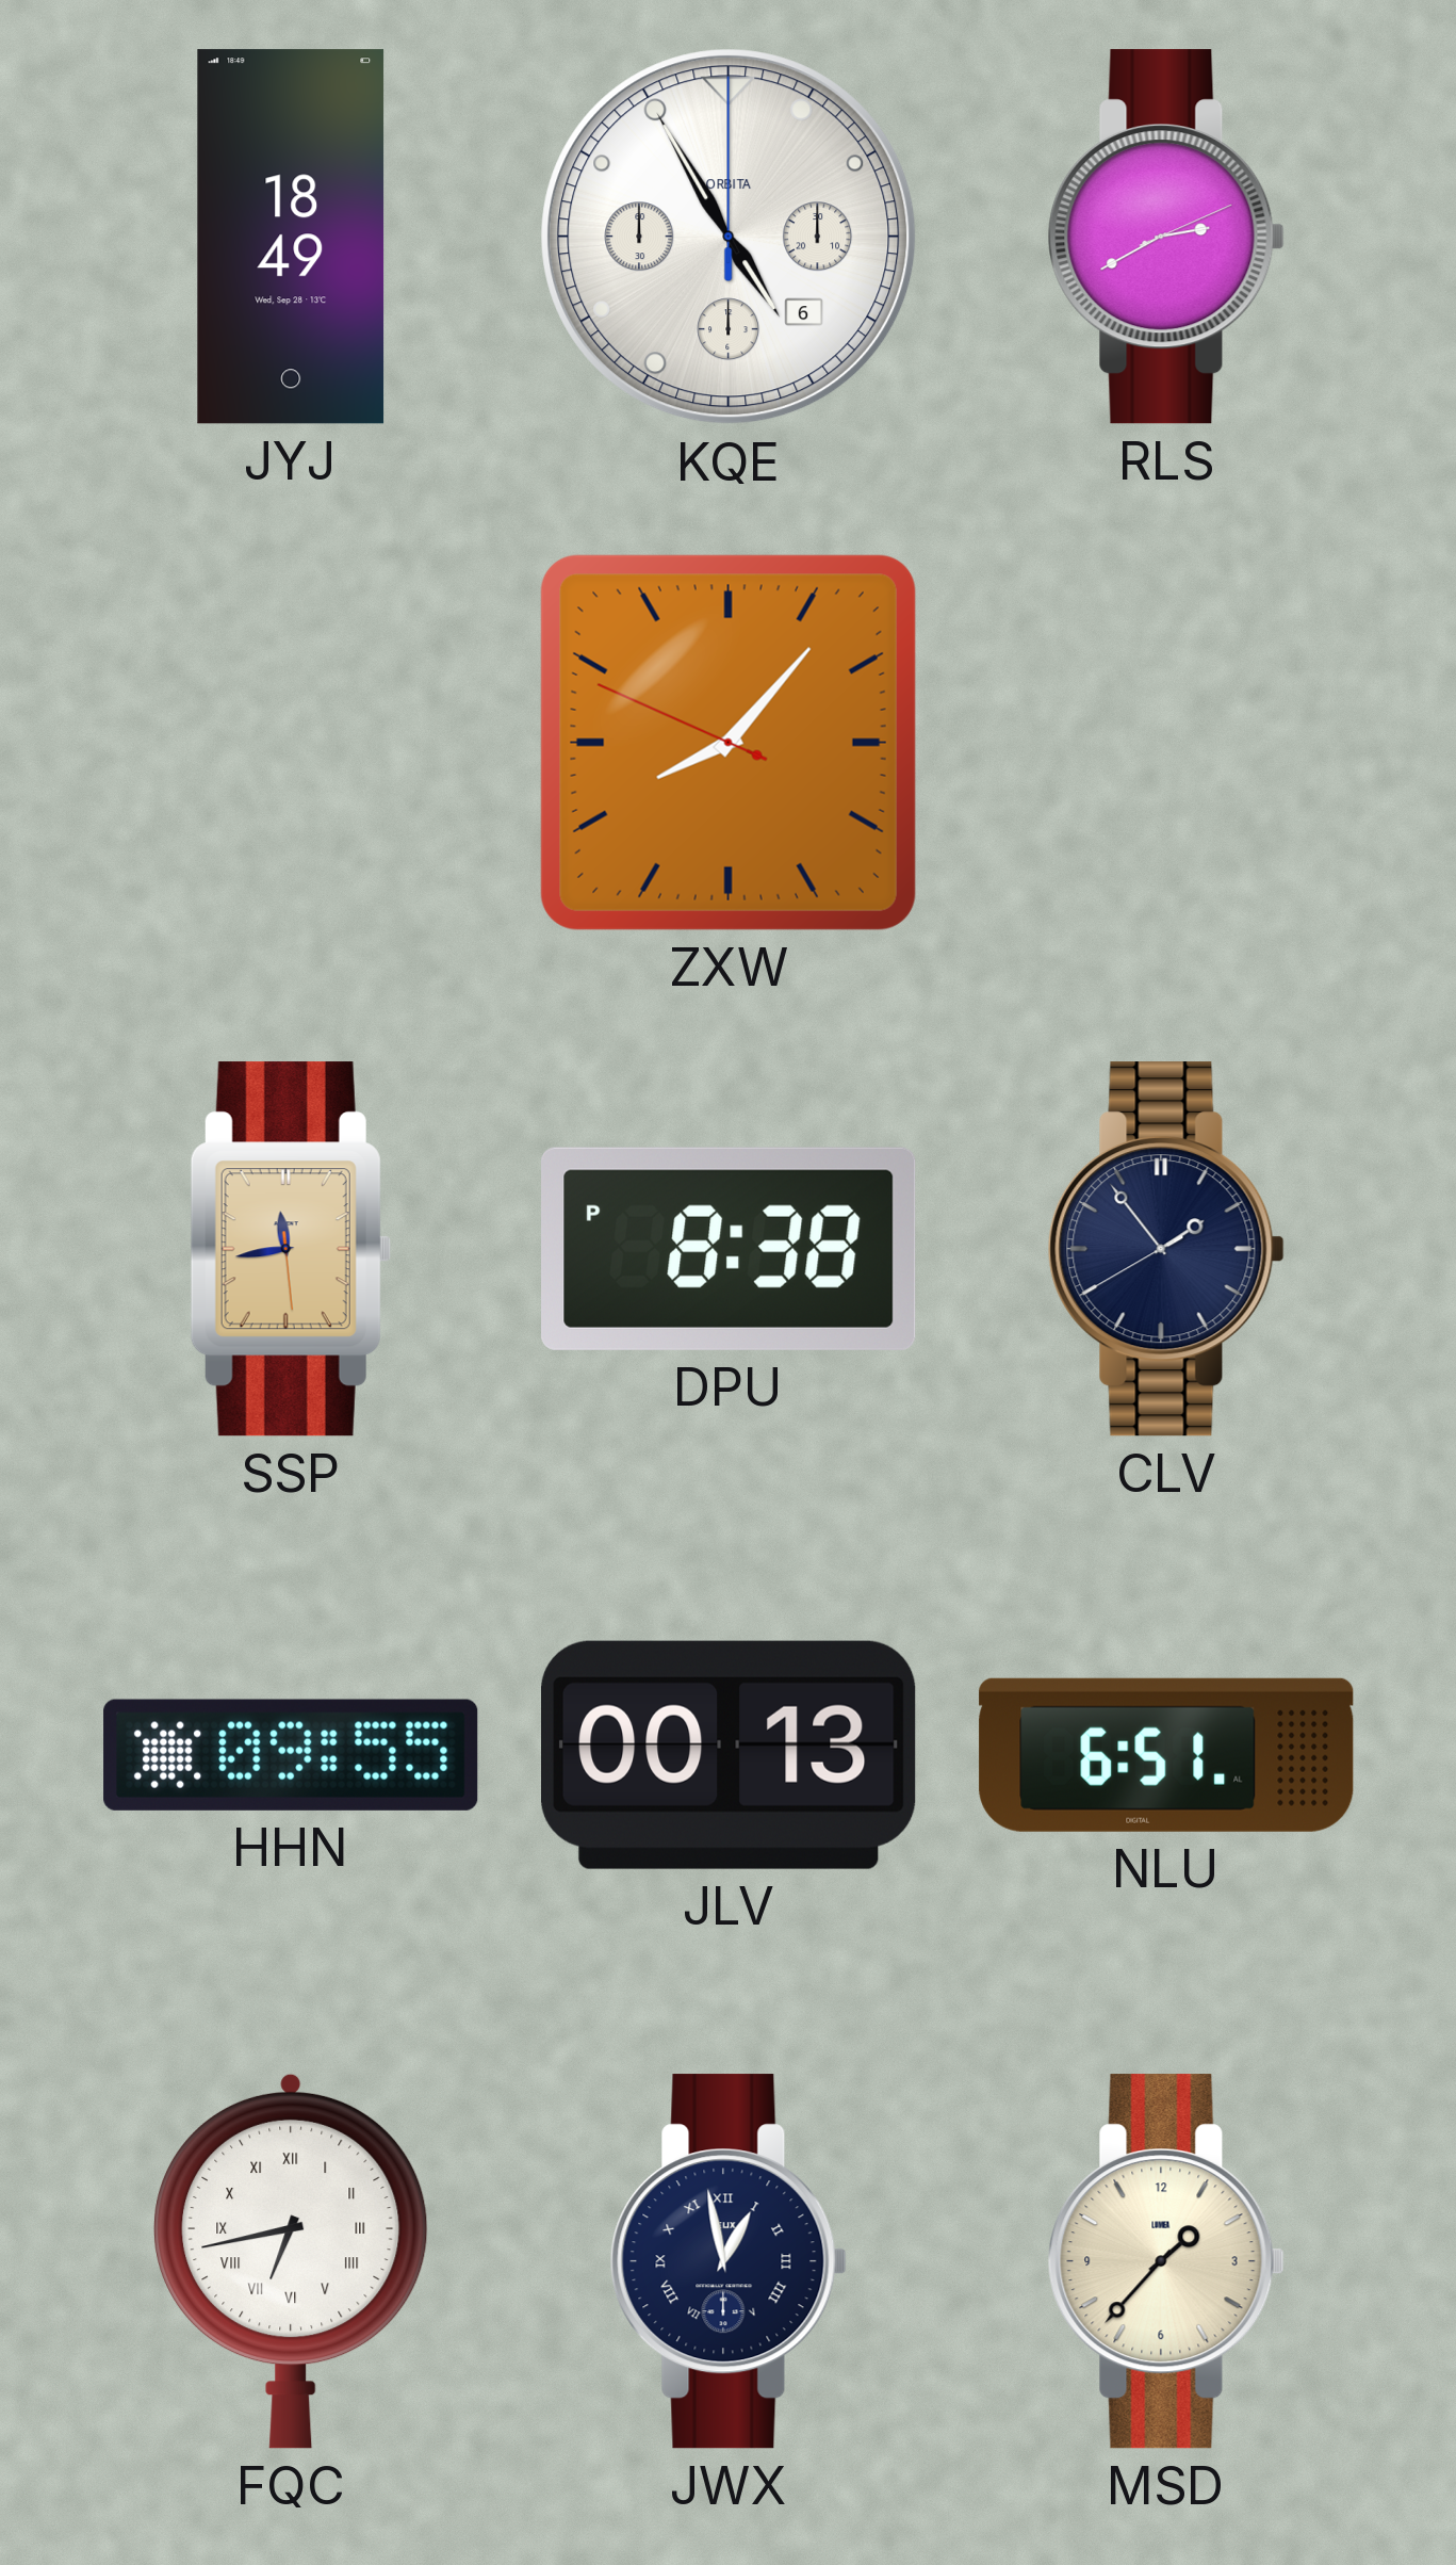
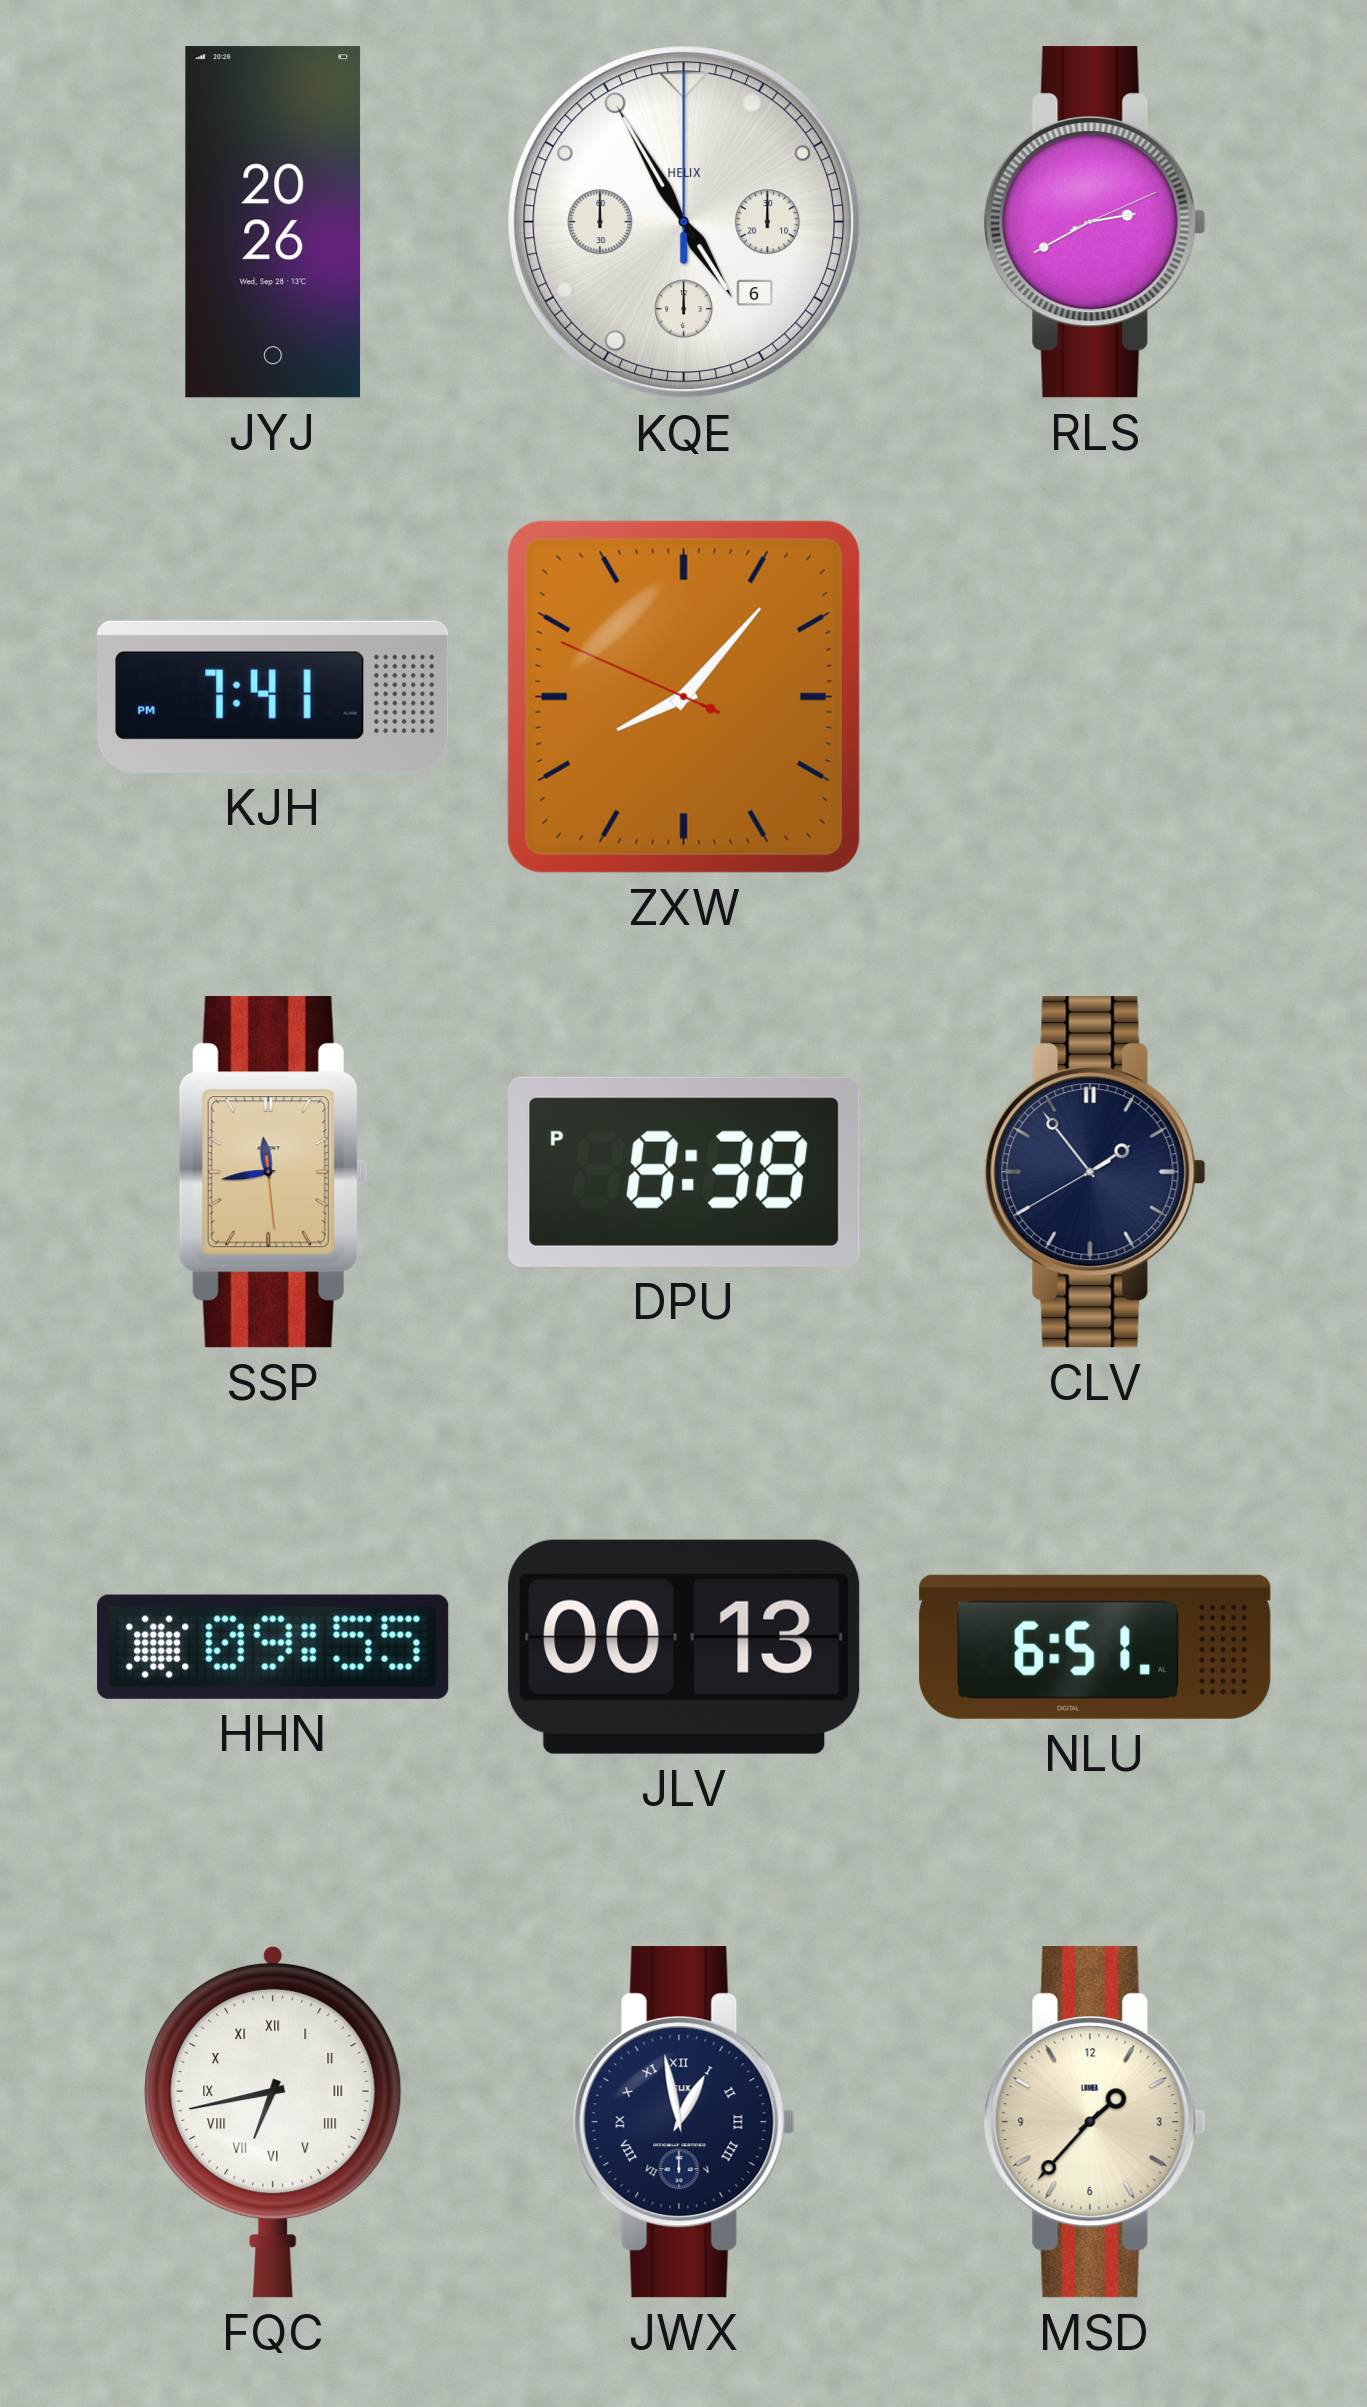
JYJ: 18:49 -> 20:26 (273, 222)
KQE brand: ORBITA -> HELIX (684, 222)
KJH: none -> 7:41 (273, 697)
